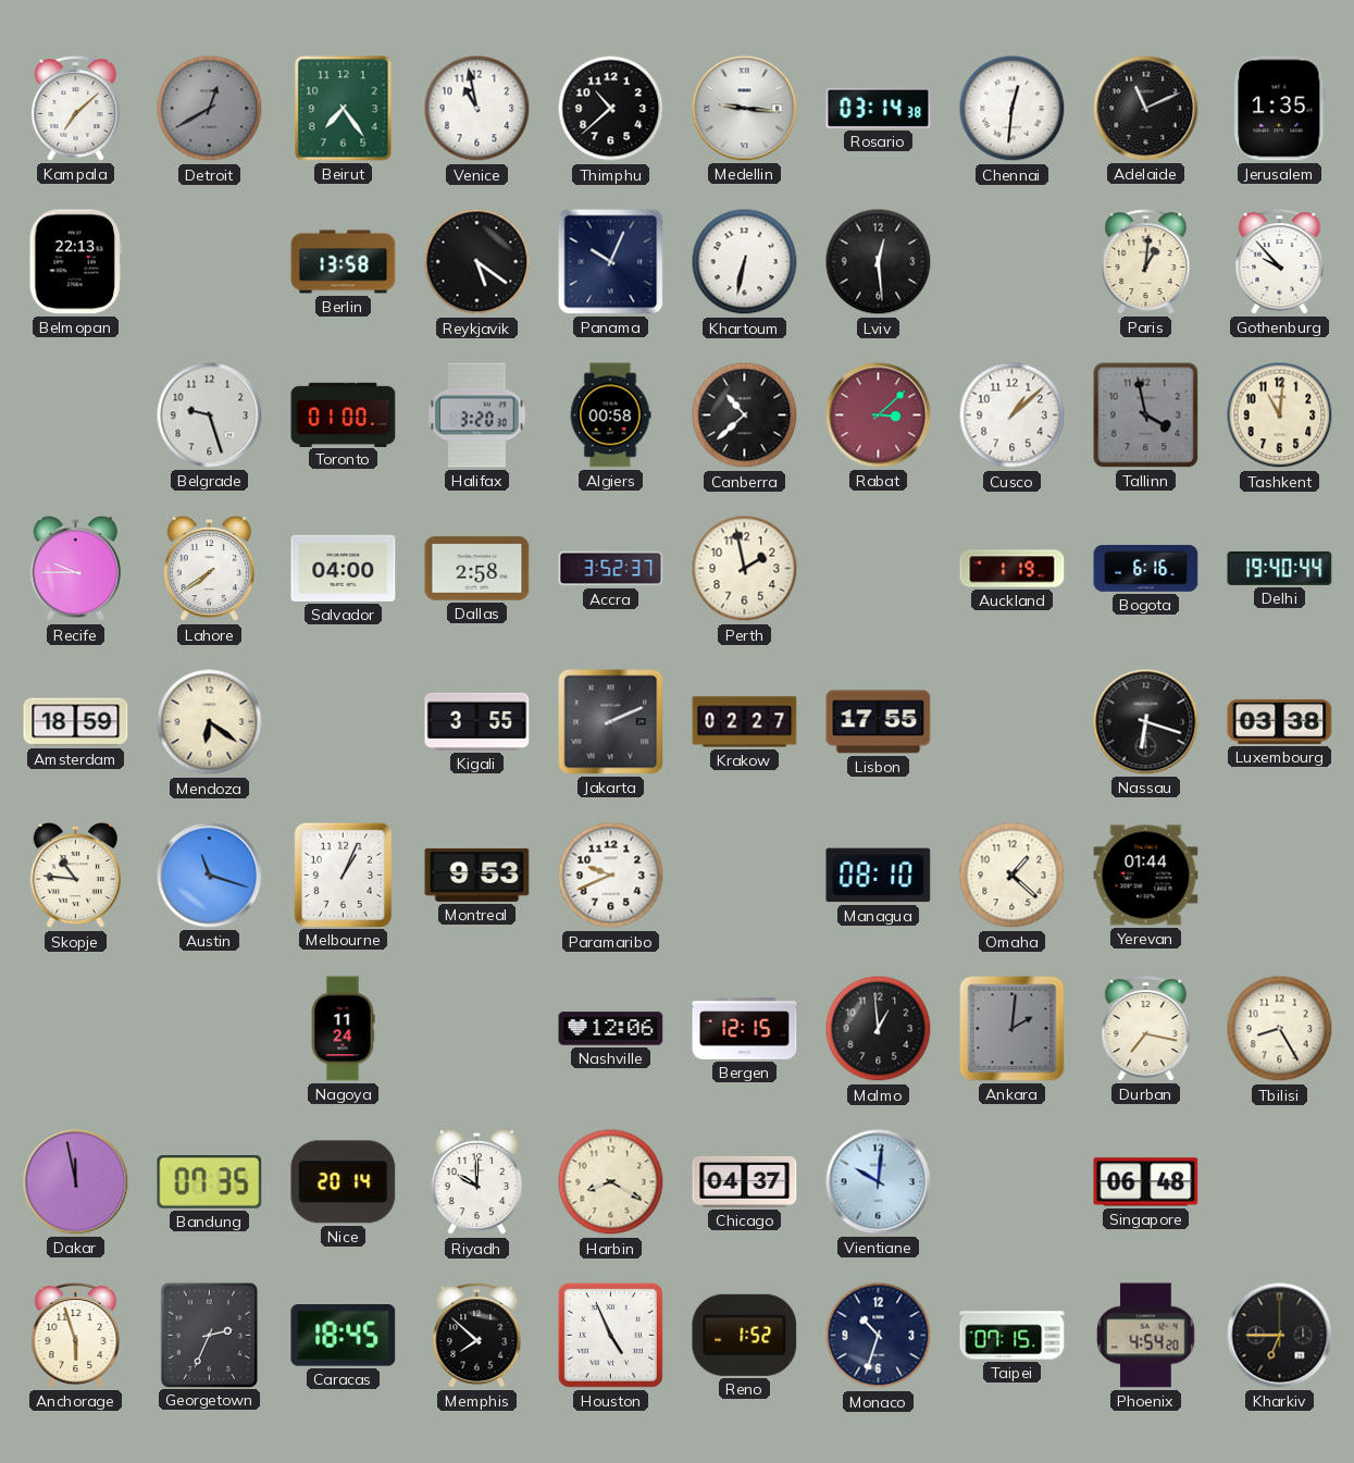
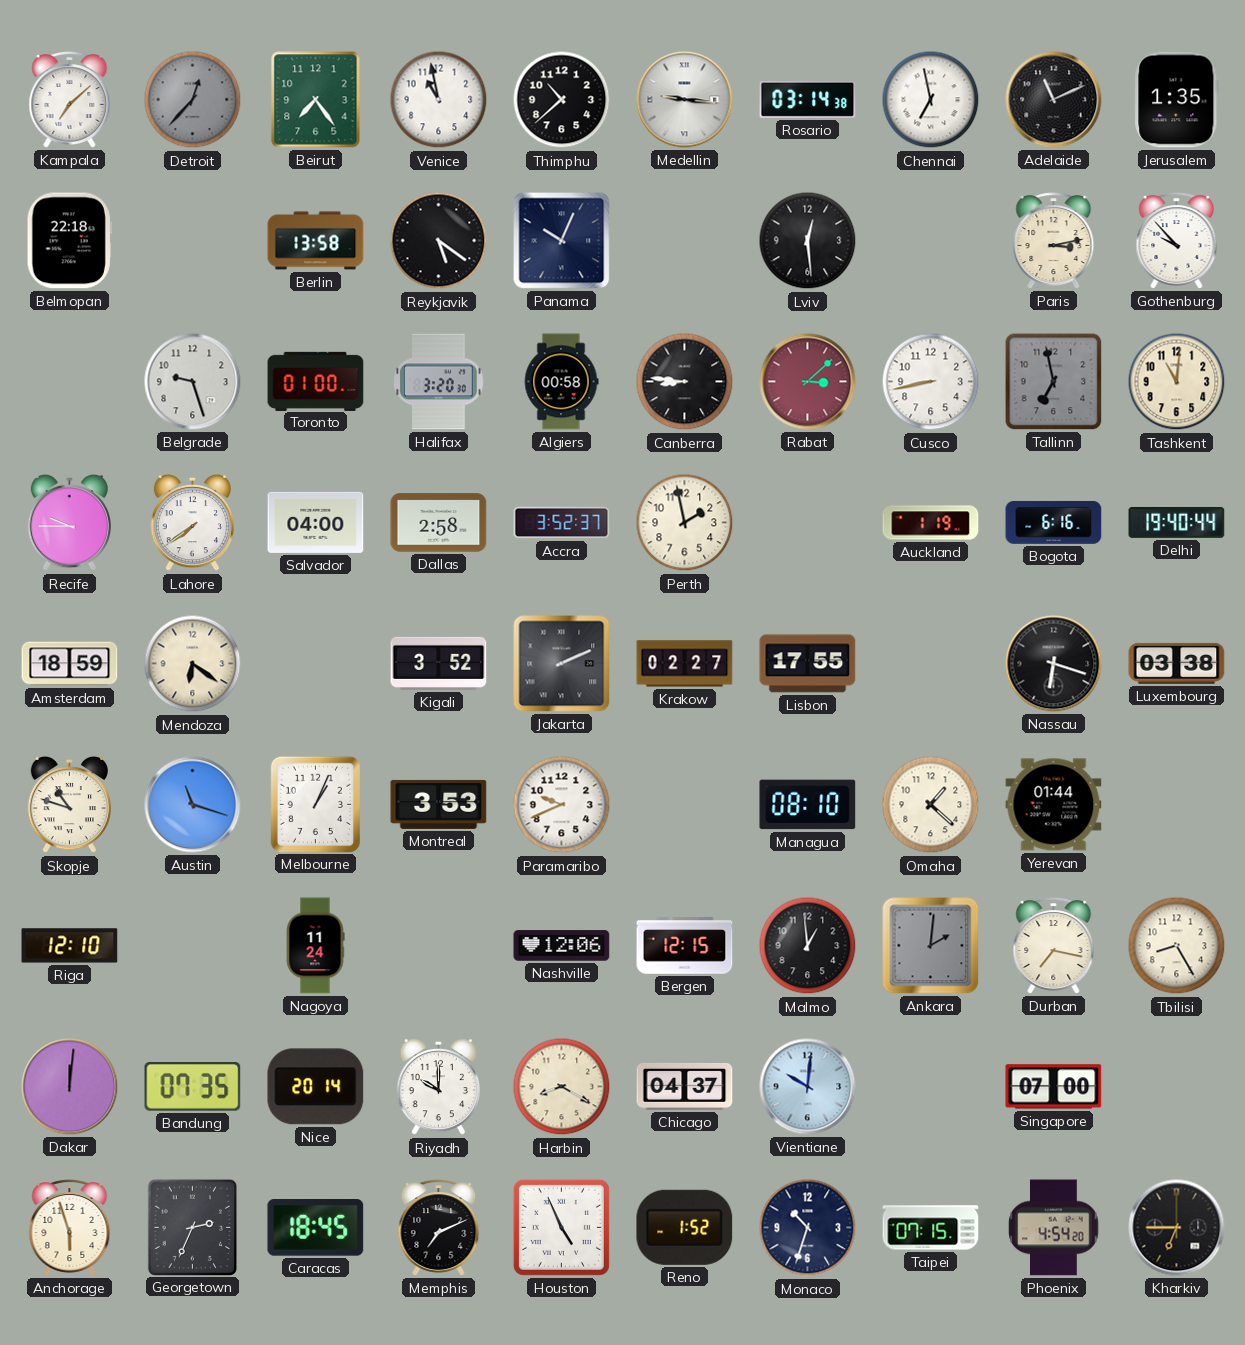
Detroit: 12:40 -> 12:37 (193, 100)
Chennai: 12:31 -> 6:58 (931, 100)
Belmopan: 22:13 -> 22:18 (69, 241)
Khartoum: 6:32 -> none (745, 262)
Paris: 1:01 -> 3:13 (1054, 241)
Canberra: 10:38 -> 8:46 (685, 382)
Cusco: 1:08 -> 8:43 (931, 382)
Tallinn: 3:58 -> 6:58 (1054, 382)
Kigali: 3:55 -> 3:52 (439, 663)
Skopje: 10:46 -> 10:48 (69, 805)
Montreal: 9:53 -> 3:53 (439, 804)
Riga: none -> 12:10 (70, 946)
Dakar: 11:58 -> 12:01 (70, 1087)
Singapore: 06:48 -> 07:00 (1054, 1087)
Memphis: 7:52 -> 7:11 (439, 1228)
